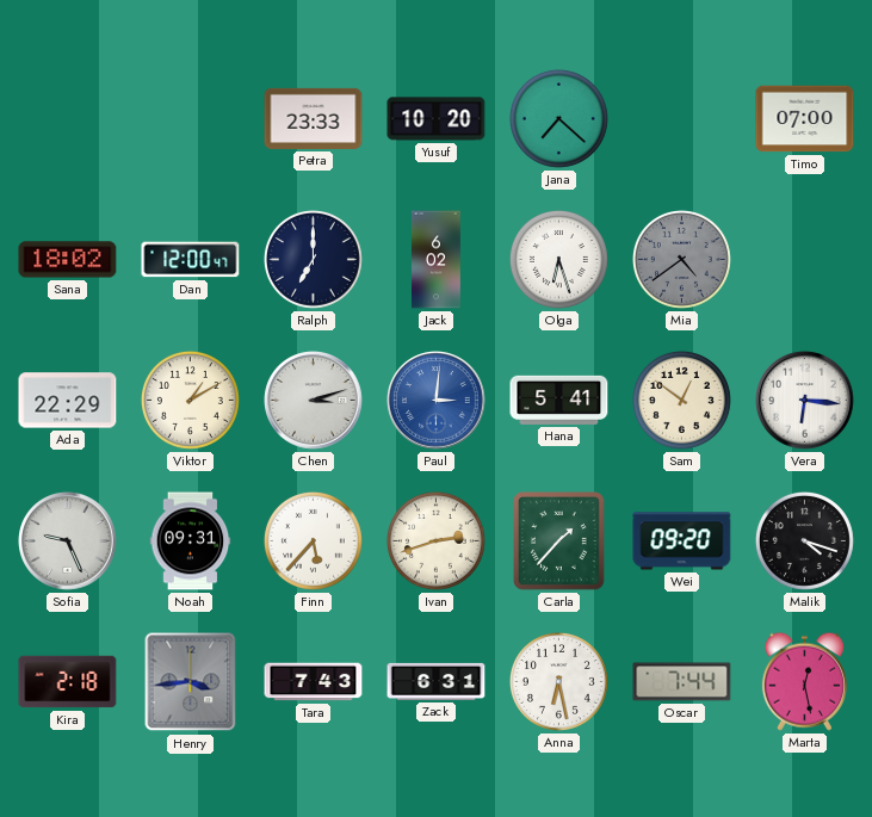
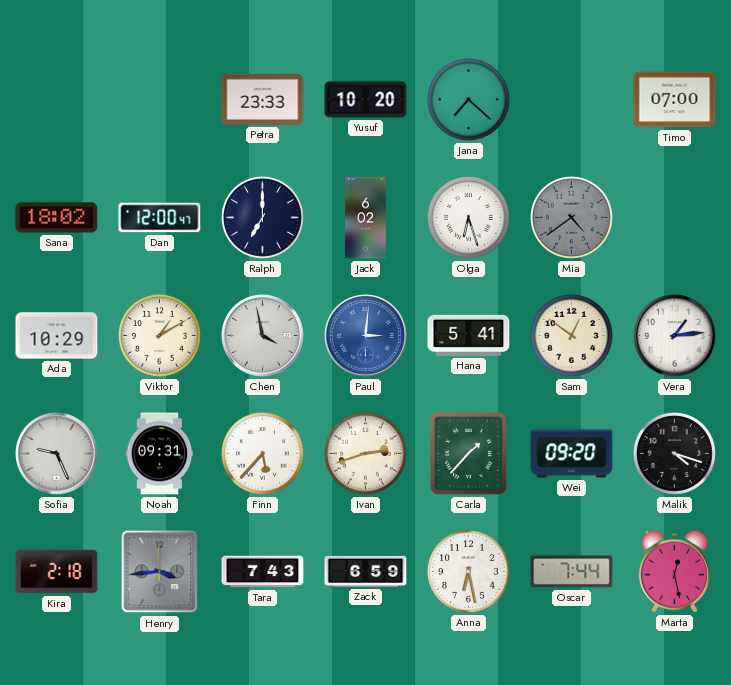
Ada: 22:29 -> 10:29 (57, 336)
Chen: 3:12 -> 3:58 (263, 336)
Vera: 6:16 -> 1:14 (675, 336)
Zack: 6:31 -> 6:59 (366, 571)
